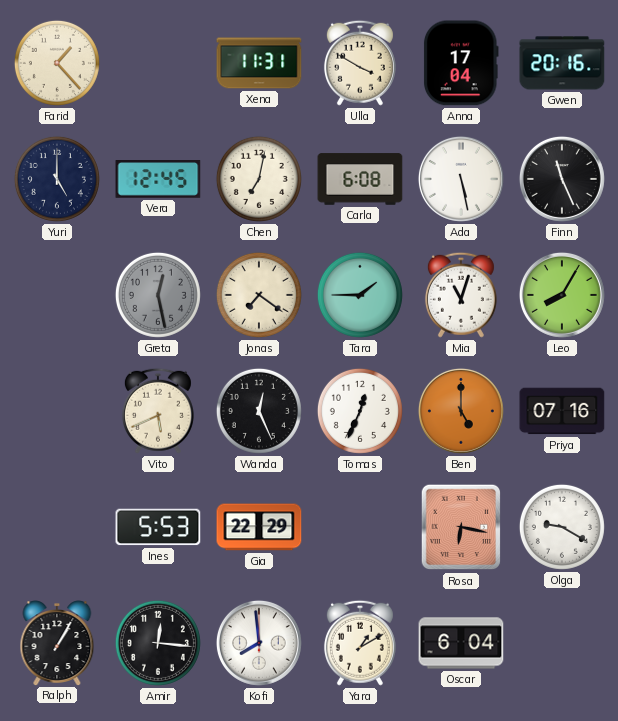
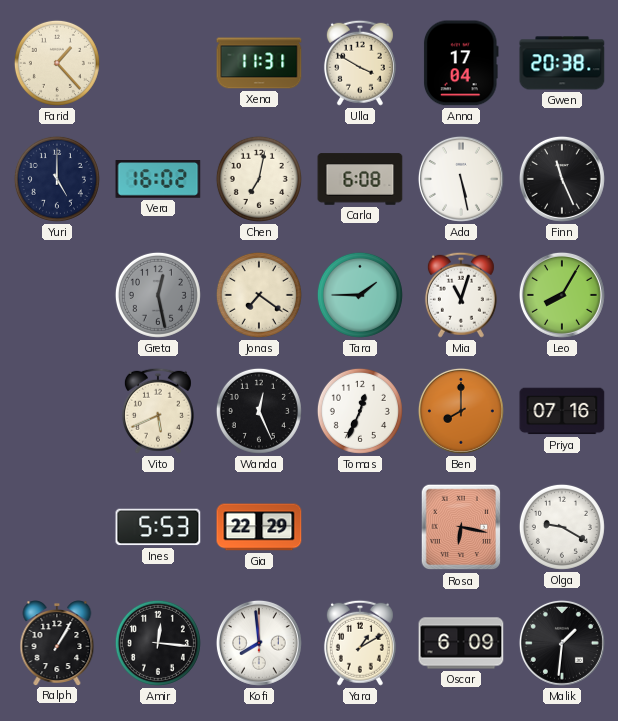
Gwen: 20:16 -> 20:38 (562, 63)
Vera: 12:45 -> 16:02 (158, 180)
Ben: 5:00 -> 8:00 (461, 411)
Oscar: 6:04 -> 6:09 (461, 643)
Malik: none -> 1:31 (562, 643)
